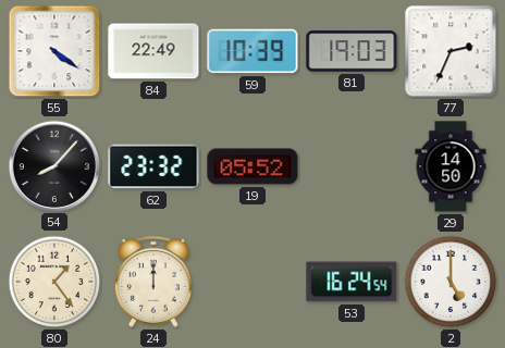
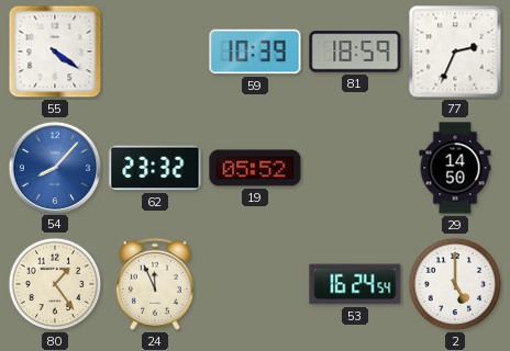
84: 22:49 -> none (153, 51)
81: 19:03 -> 18:59 (355, 52)
54 dial: black -> blue (54, 167)
24: 12:00 -> 11:56 (155, 284)
